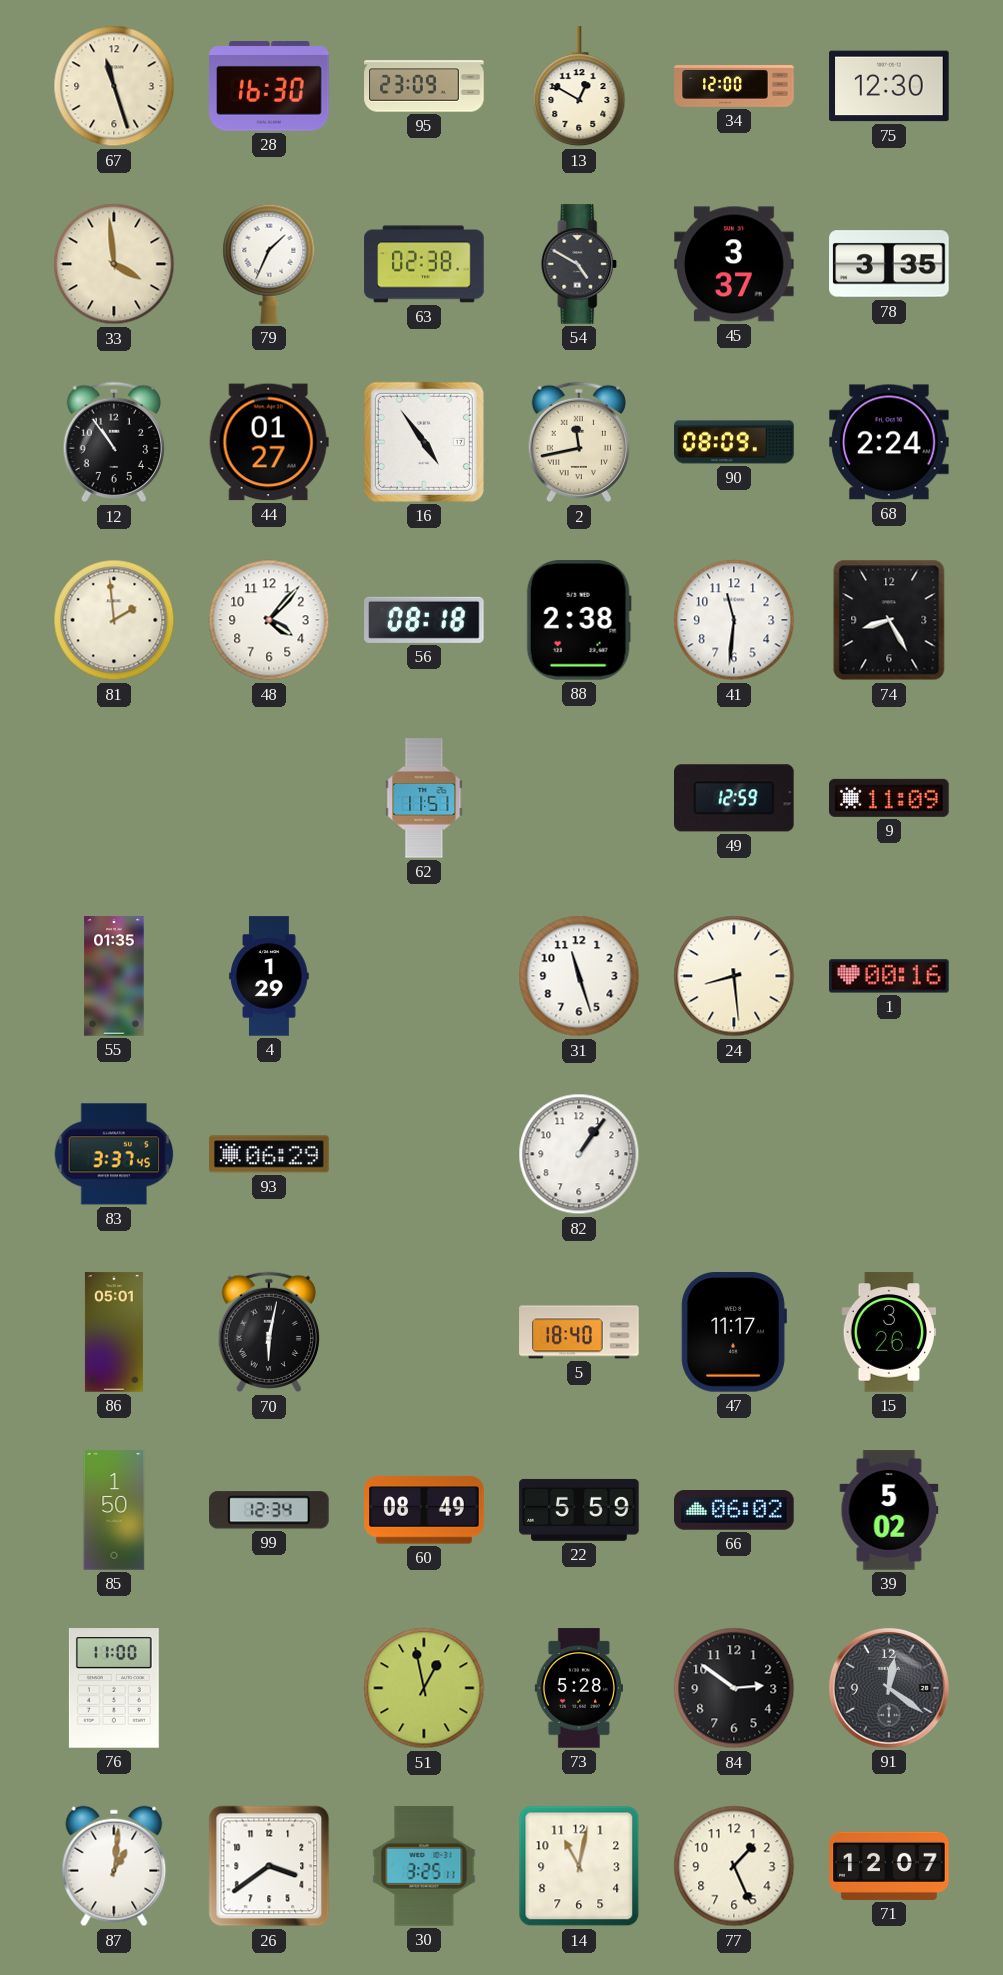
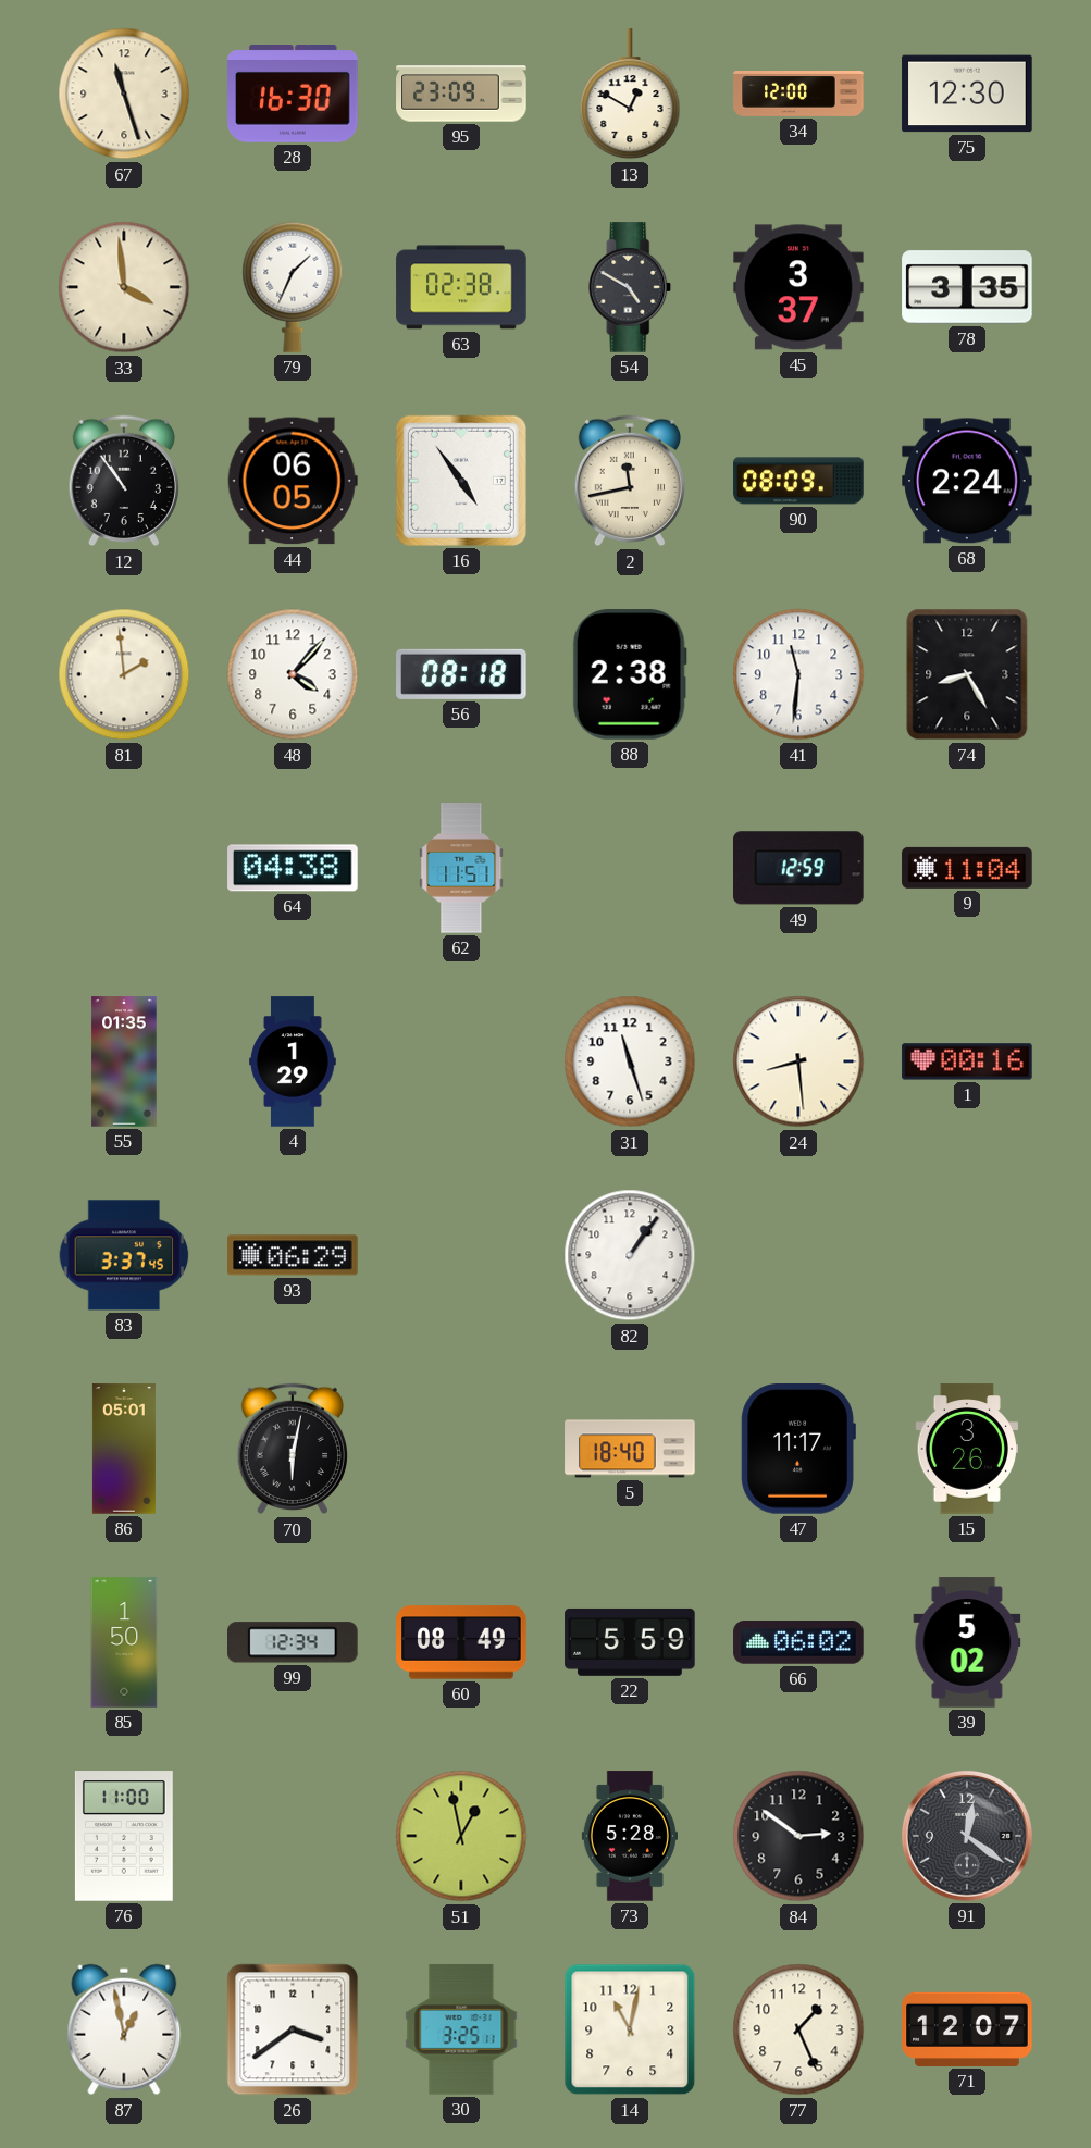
44: 01:27 -> 06:05 (293, 481)
64: none -> 04:38 (293, 868)
9: 11:09 -> 11:04 (967, 868)
87: 1:01 -> 12:58 (124, 2029)
